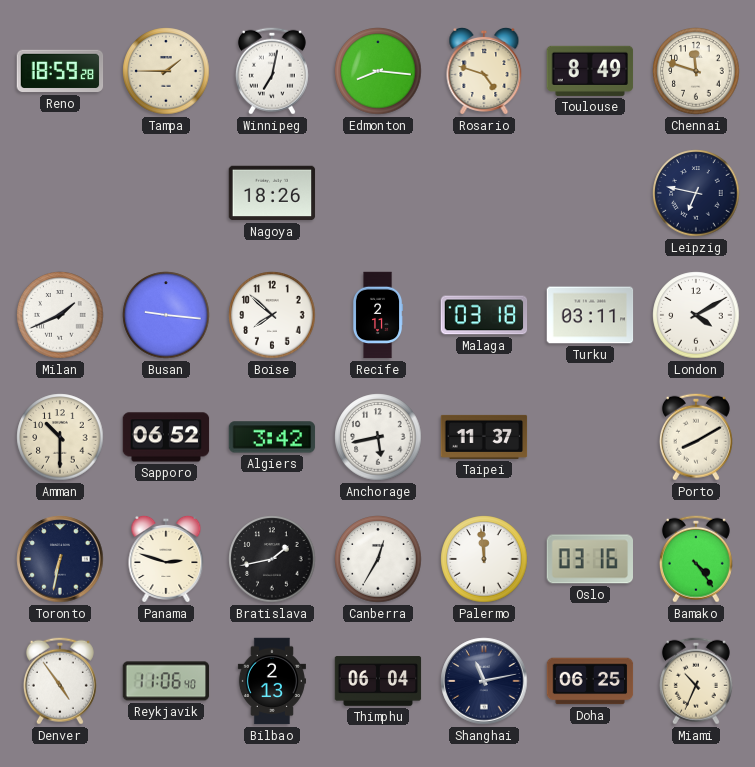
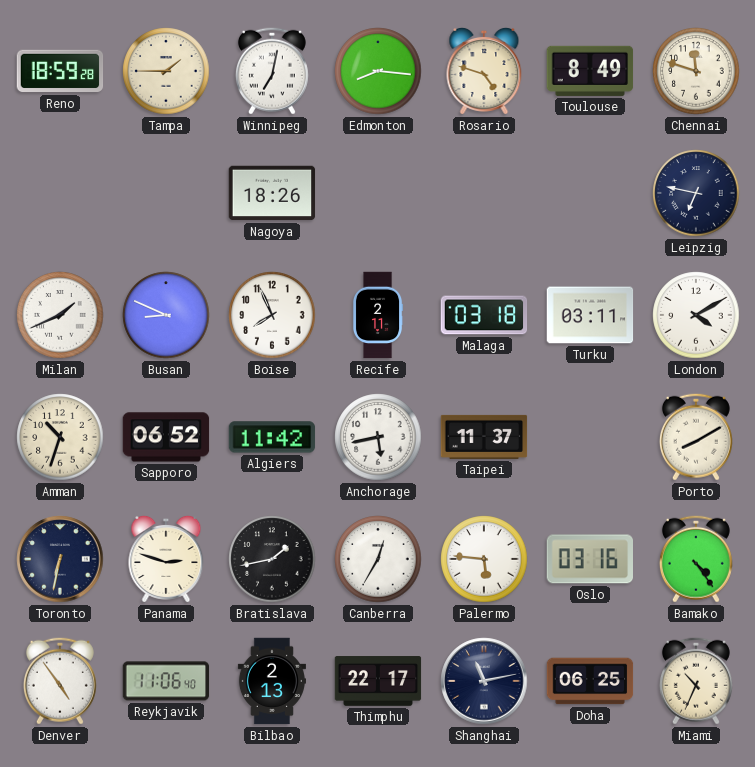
Busan: 9:16 -> 8:49 (166, 315)
Boise: 7:52 -> 7:56 (272, 315)
Amman: 10:30 -> 10:33 (60, 437)
Algiers: 3:42 -> 11:42 (272, 437)
Palermo: 11:59 -> 5:46 (484, 559)
Thimphu: 06:04 -> 22:17 (378, 681)
